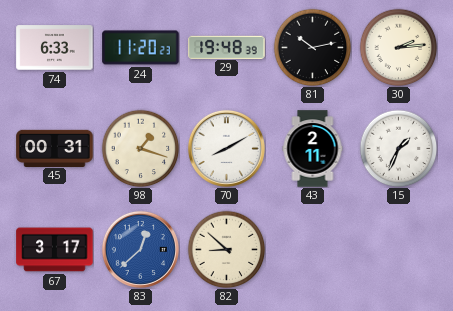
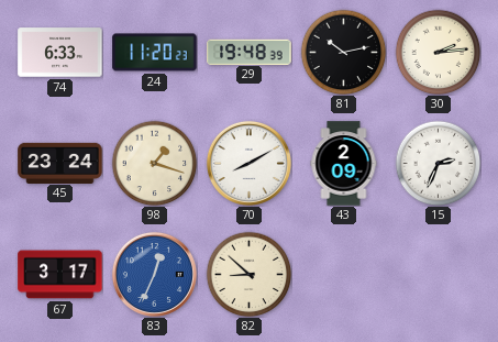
45: 00:31 -> 23:24 (60, 163)
43: 2:11 -> 2:09 (344, 164)
15: 1:34 -> 2:34 (438, 163)
83: 12:38 -> 12:34 (154, 274)
